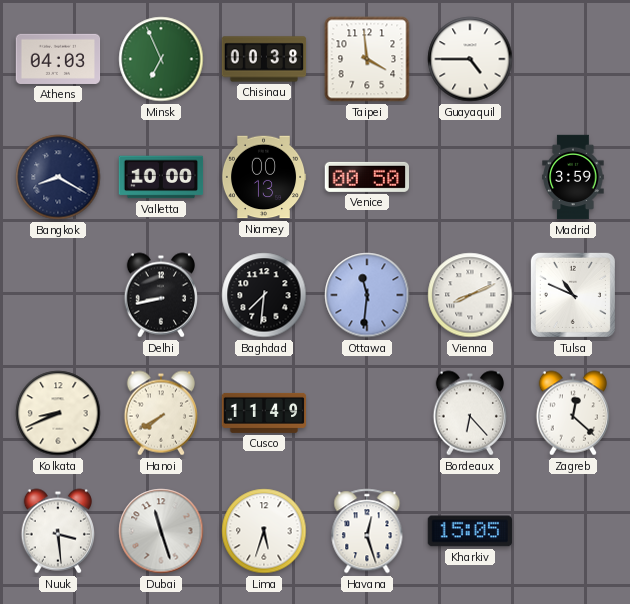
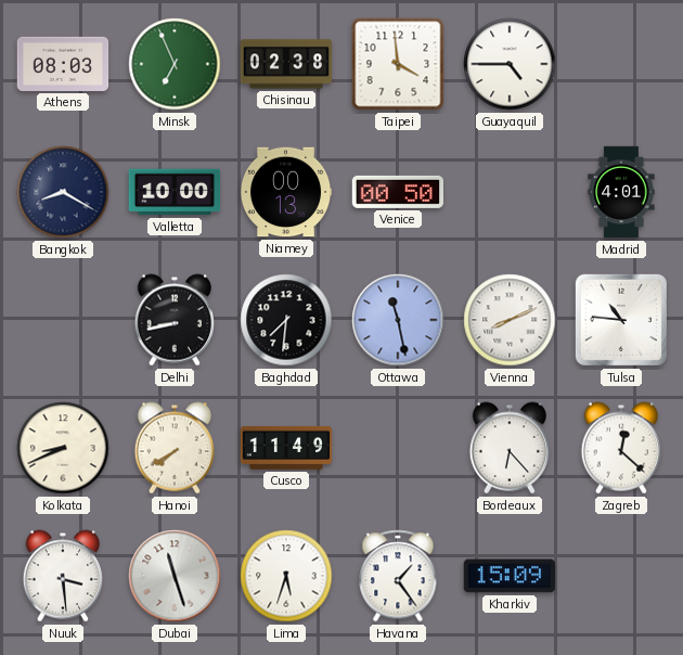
Athens: 04:03 -> 08:03 (63, 64)
Chisinau: 00:38 -> 02:38 (286, 64)
Madrid: 3:59 -> 4:01 (621, 192)
Ottawa: 11:31 -> 11:28 (398, 320)
Tulsa: 10:49 -> 10:46 (621, 320)
Havana: 12:27 -> 1:24 (398, 576)
Kharkiv: 15:05 -> 15:09 (508, 576)
